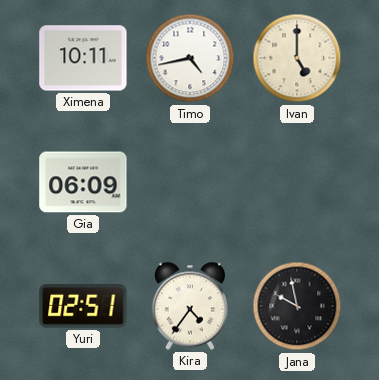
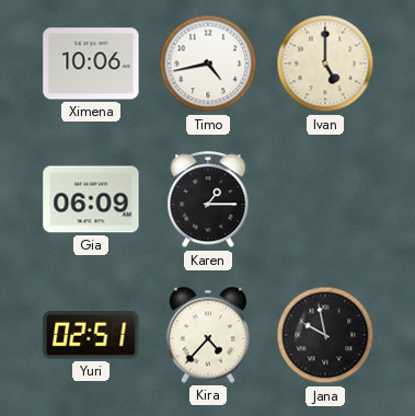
Ximena: 10:11 -> 10:06 (91, 63)
Karen: none -> 1:15 (208, 200)
Kira: 4:36 -> 4:37 (208, 335)
